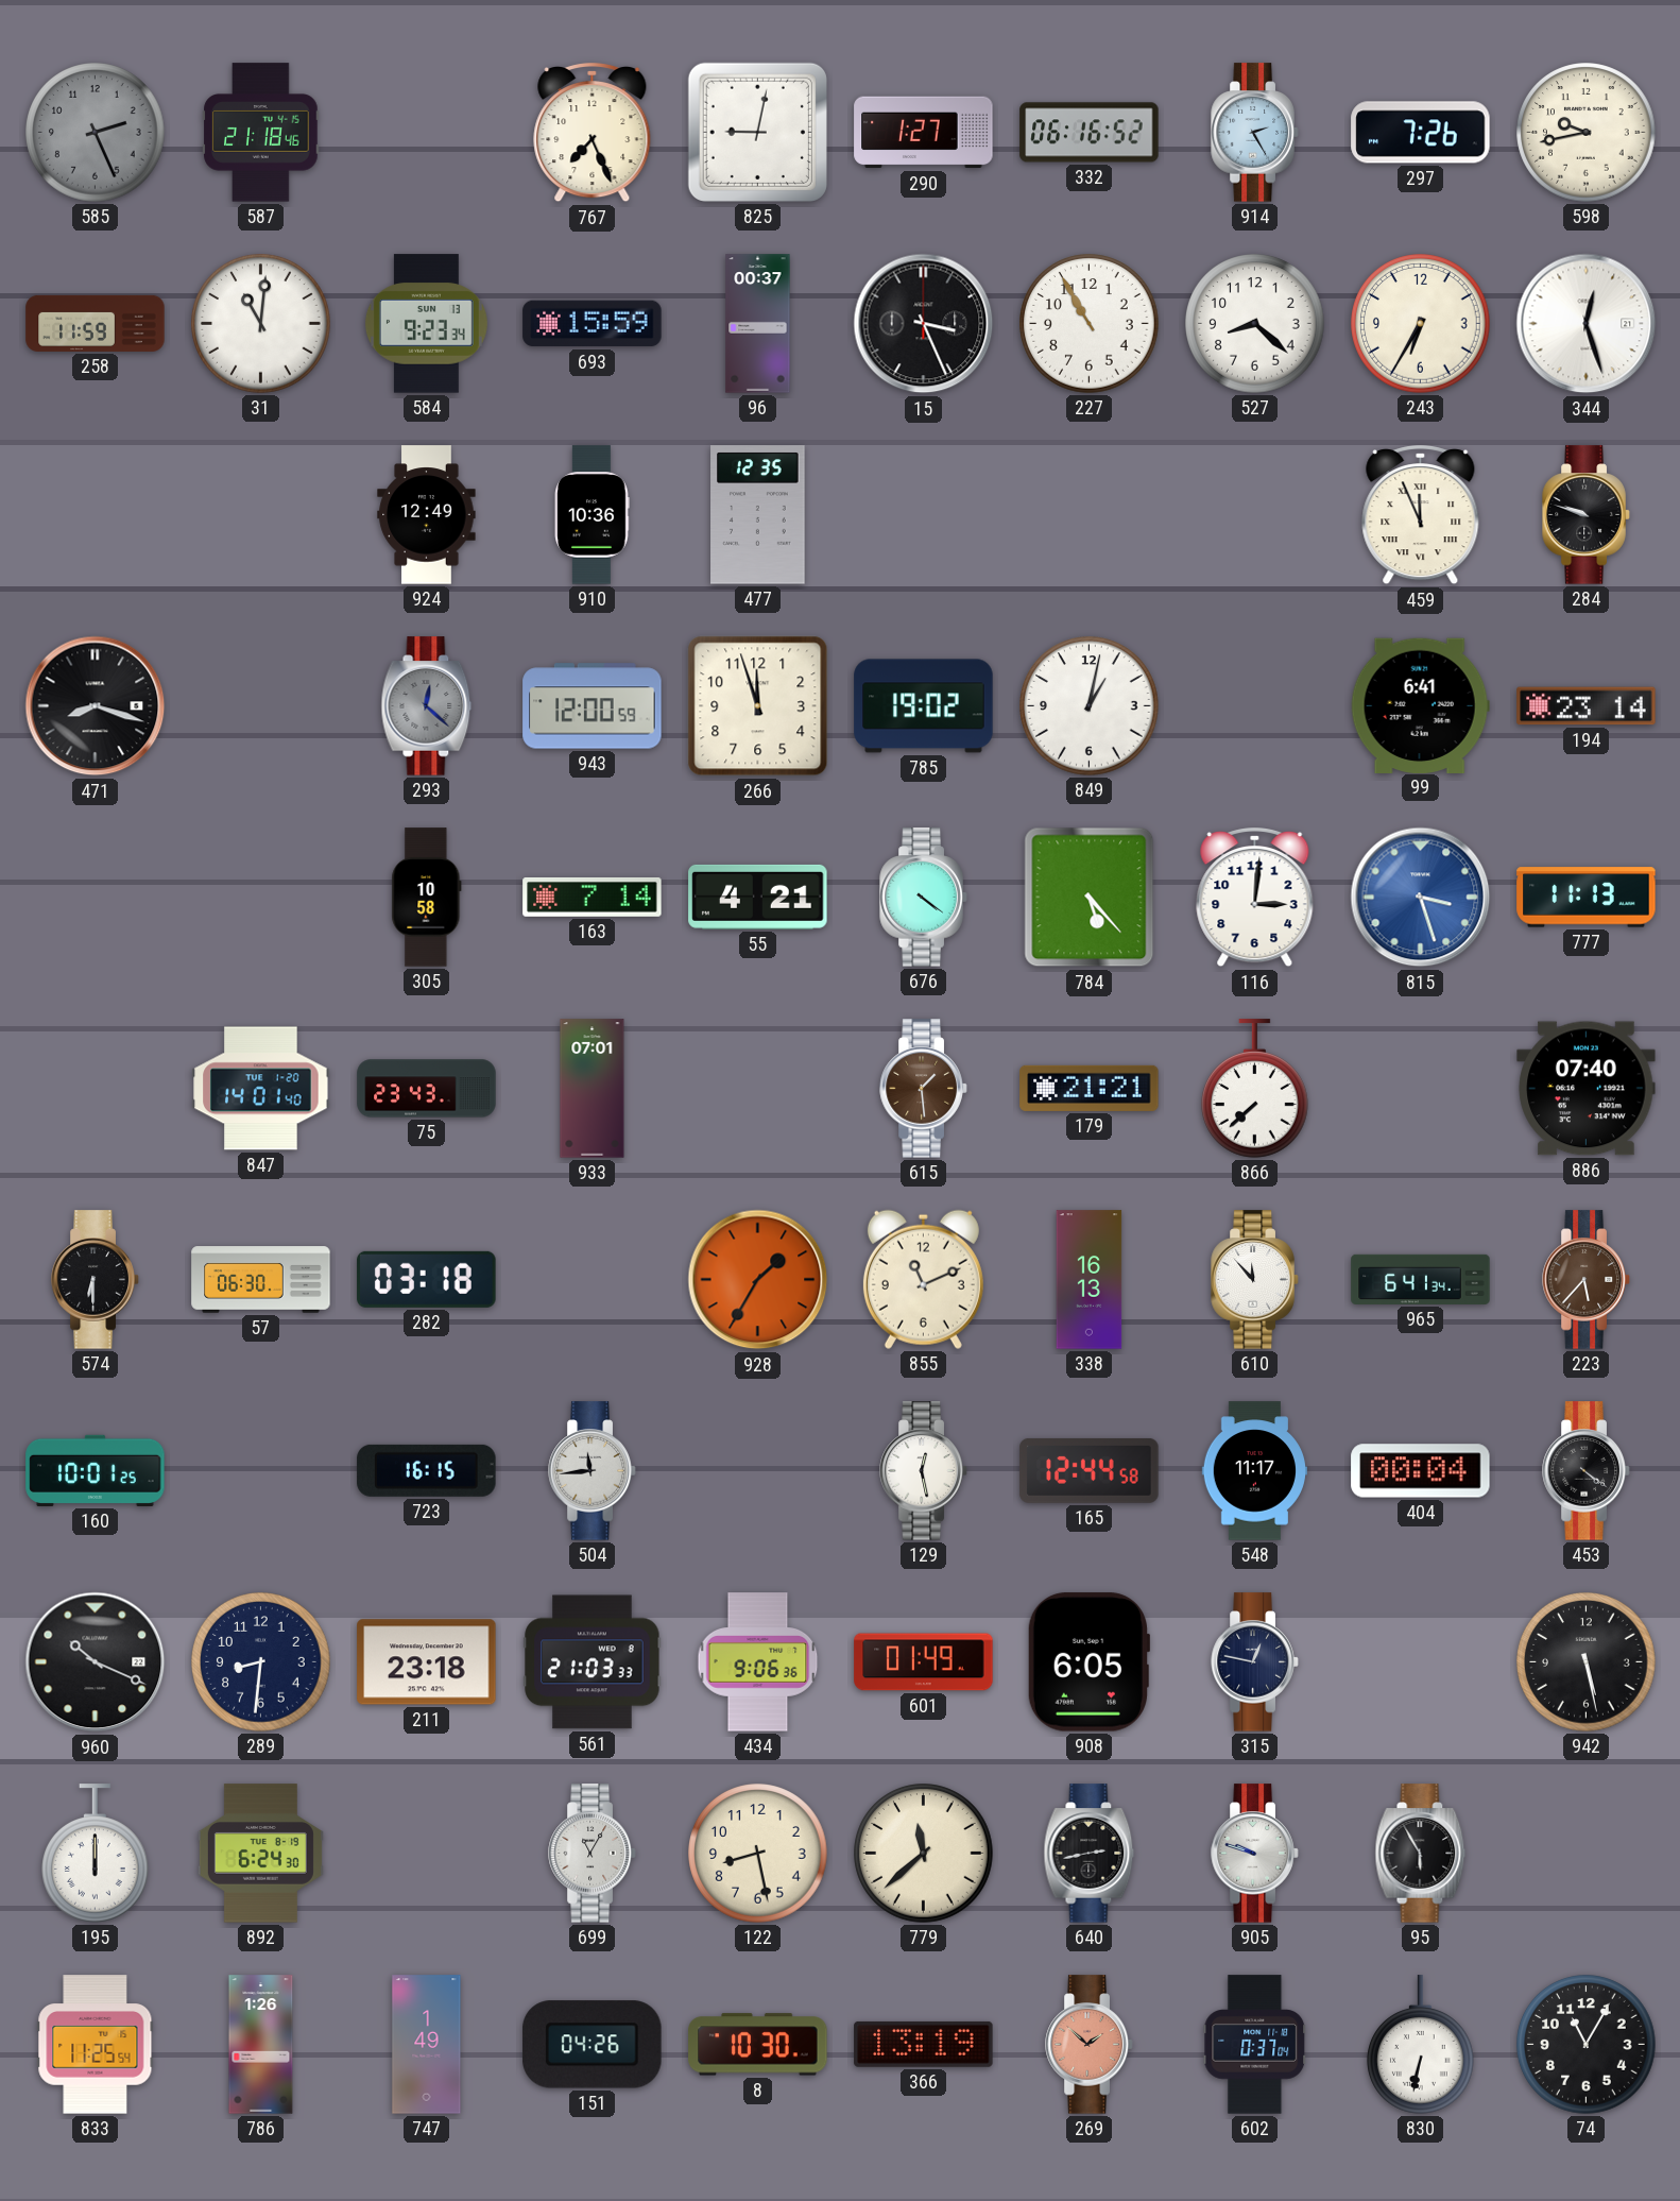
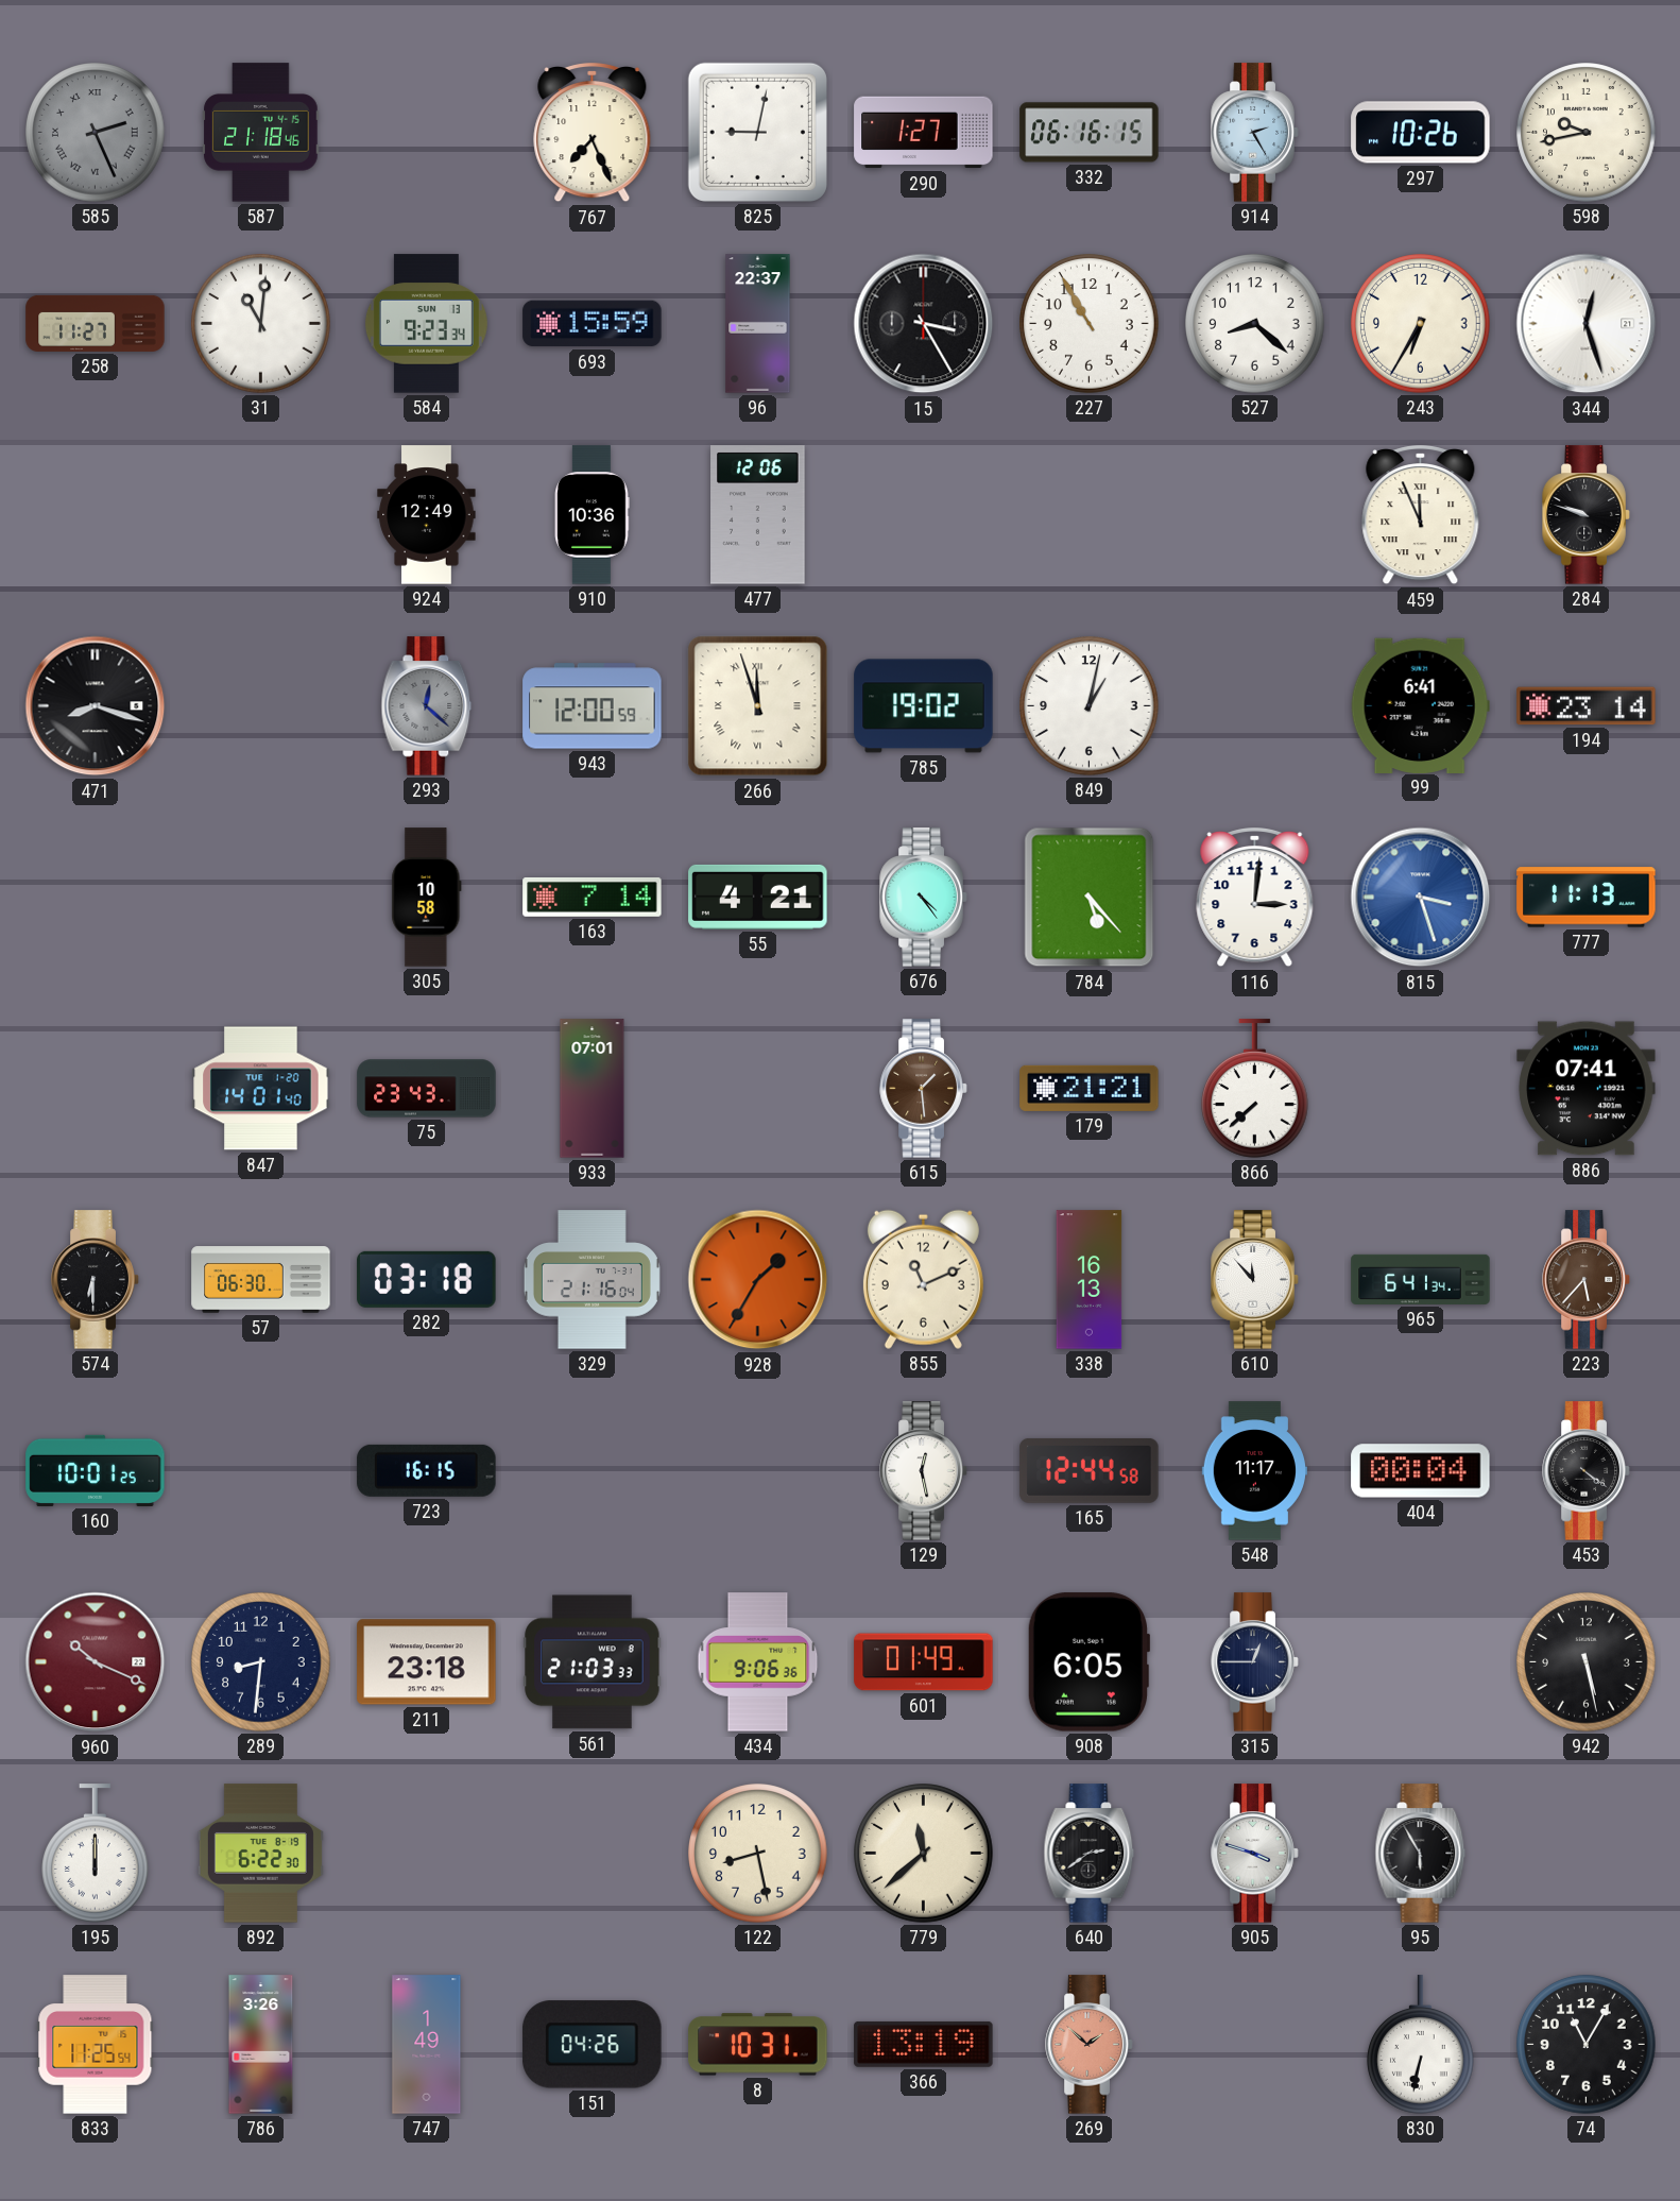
585 numerals: Arabic -> Roman (96, 133)
332: 06:16:52 -> 06:16:15 (1090, 133)
297: 7:26 -> 10:26 (1421, 133)
258: 11:59 -> 11:27 (96, 323)
96: 00:37 -> 22:37 (758, 324)
15: 3:26 -> 3:25 (924, 324)
477: 12:35 -> 12:06 (758, 515)
266 numerals: Arabic -> Roman (758, 706)
676: 4:21 -> 4:24 (924, 898)
886: 07:40 -> 07:41 (1587, 1089)
329: none -> 21:16 (592, 1280)
504: 11:44 -> none (593, 1471)
960 dial: black -> burgundy (96, 1662)
315: 12:47 -> 12:45 (1255, 1662)
892: 6:24 -> 6:22 (260, 1854)
699: 11:05 -> none (593, 1854)
640: 2:43 -> 2:39 (1090, 1854)
905: 9:48 -> 3:48 (1255, 1854)
786: 1:26 -> 3:26 (261, 2045)
8: 10:30 -> 10:31 (758, 2045)
602: 0:37 -> none (1255, 2045)
